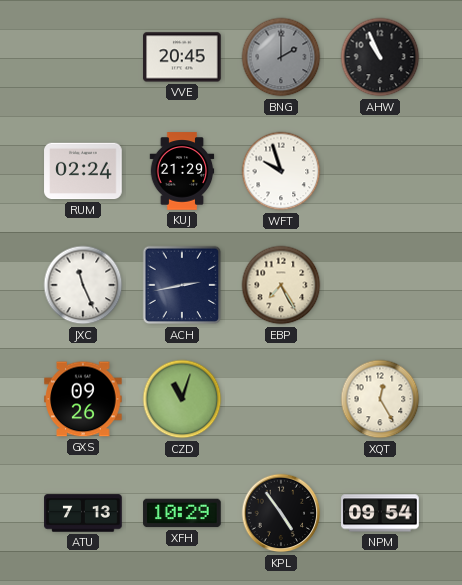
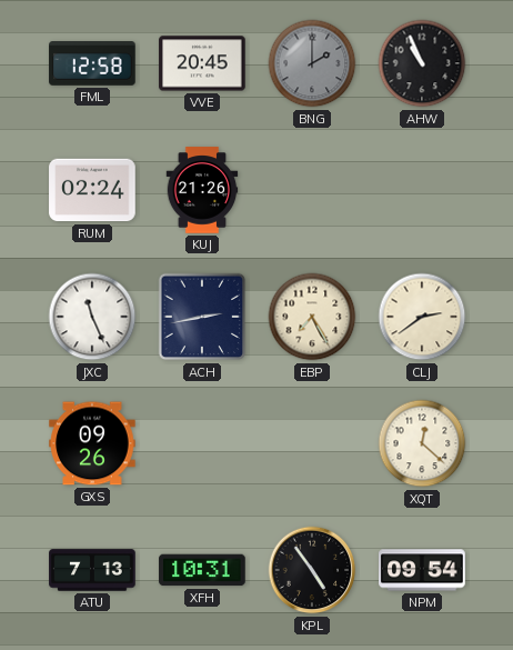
FML: none -> 12:58 (92, 64)
KUJ: 21:29 -> 21:26 (202, 190)
WFT: 9:57 -> none (281, 171)
CLJ: none -> 2:39 (422, 317)
CZD: 11:03 -> none (182, 399)
XQT: 12:25 -> 12:22 (422, 443)
XFH: 10:29 -> 10:31 (202, 570)
